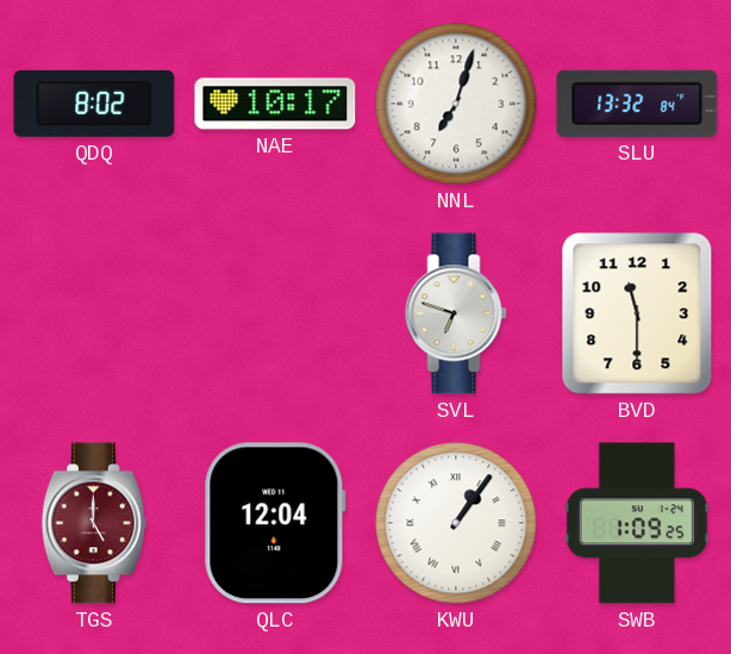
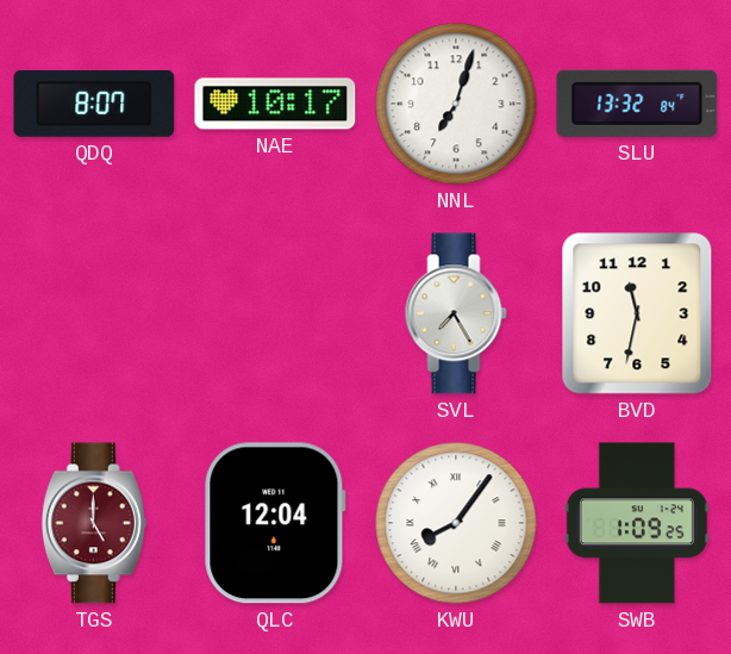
QDQ: 8:02 -> 8:07 (94, 104)
SVL: 6:48 -> 7:25 (456, 313)
BVD: 11:30 -> 11:32 (637, 313)
KWU: 1:06 -> 8:06 (456, 523)
